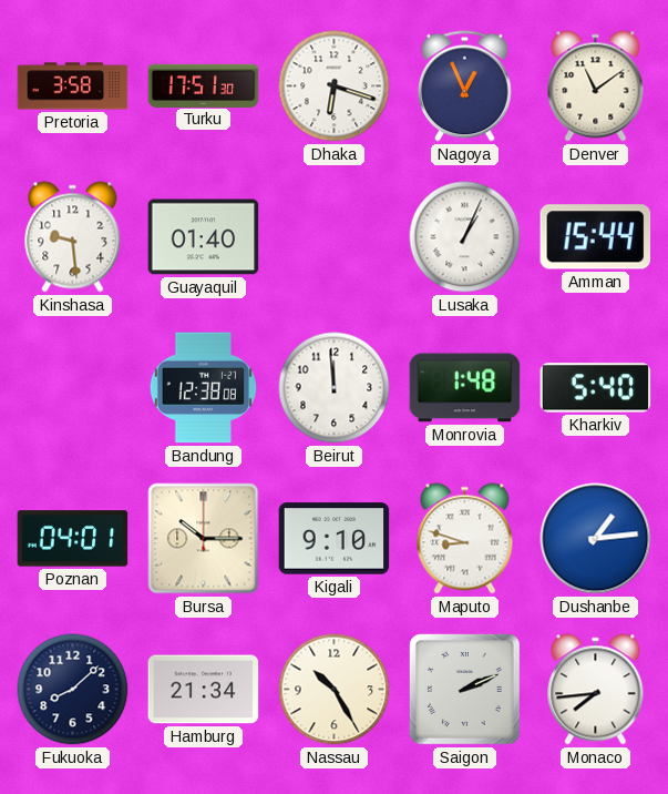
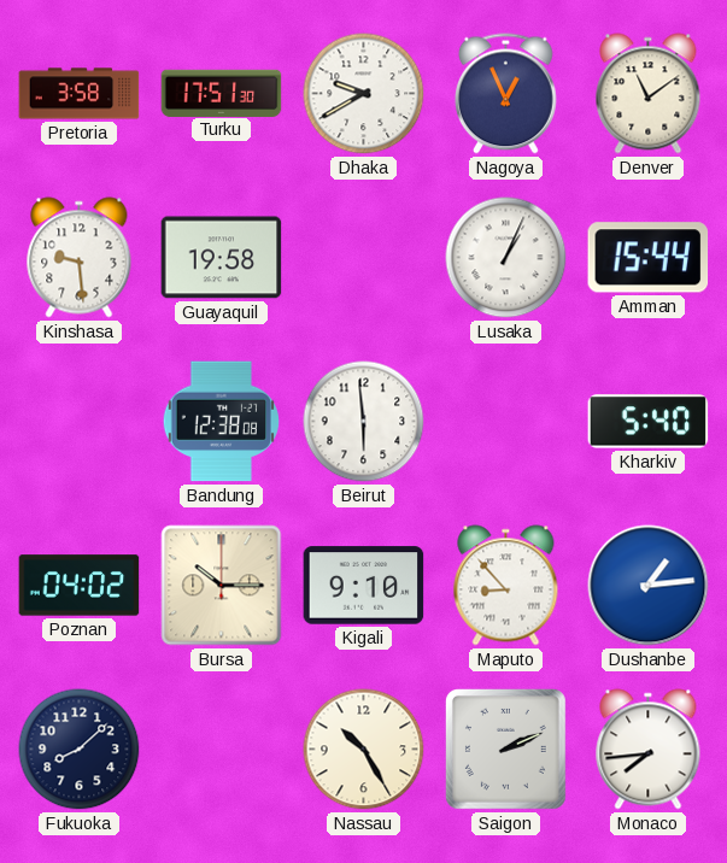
Dhaka: 6:18 -> 9:40 (364, 94)
Guayaquil: 01:40 -> 19:58 (222, 258)
Beirut: 11:59 -> 5:59 (364, 422)
Monrovia: 1:48 -> none (465, 388)
Poznan: 04:01 -> 04:02 (80, 586)
Maputo: 8:48 -> 8:53 (506, 586)
Hamburg: 21:34 -> none (204, 690)
